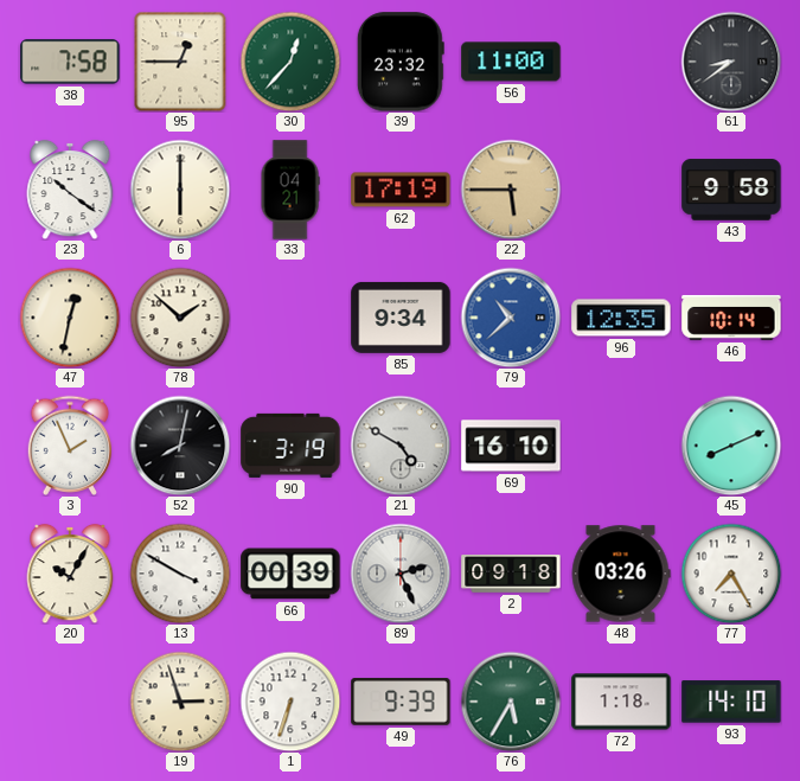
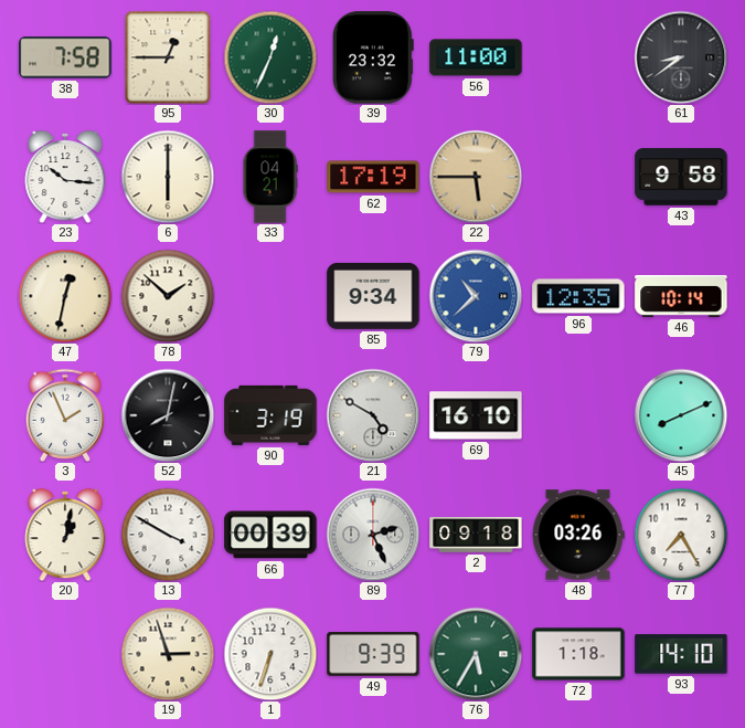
30: 12:37 -> 12:34 (270, 57)
23: 10:21 -> 10:16 (65, 177)
20: 10:05 -> 1:02 (65, 535)
